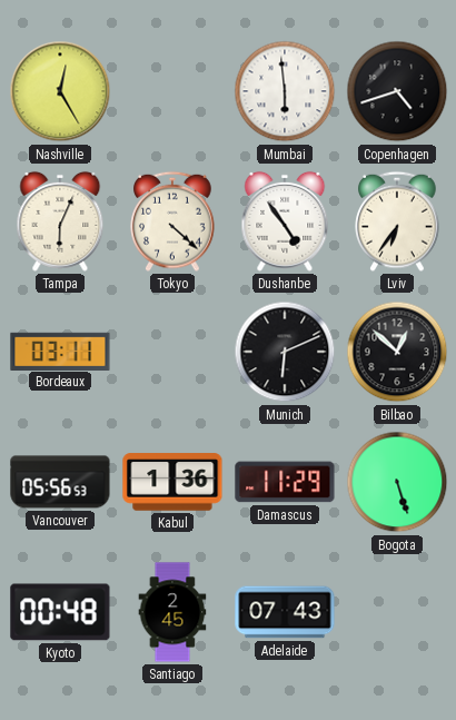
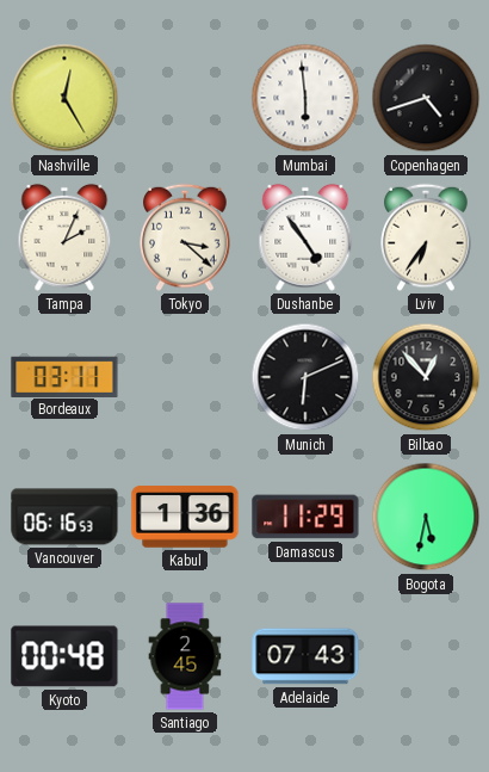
Tampa: 6:04 -> 2:04 (64, 237)
Tokyo: 4:22 -> 3:22 (185, 237)
Bilbao: 12:52 -> 12:53 (426, 377)
Vancouver: 05:56 -> 06:16 (64, 517)
Bogota: 5:27 -> 5:32 (426, 517)
